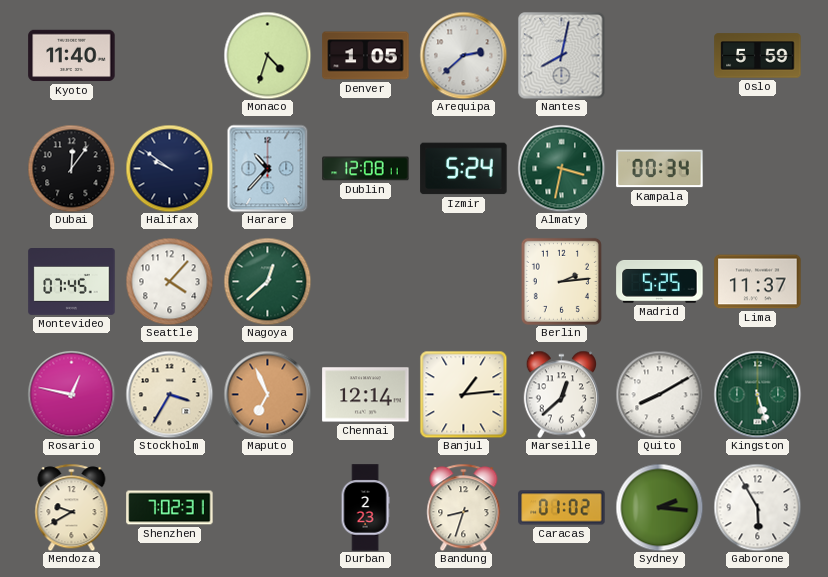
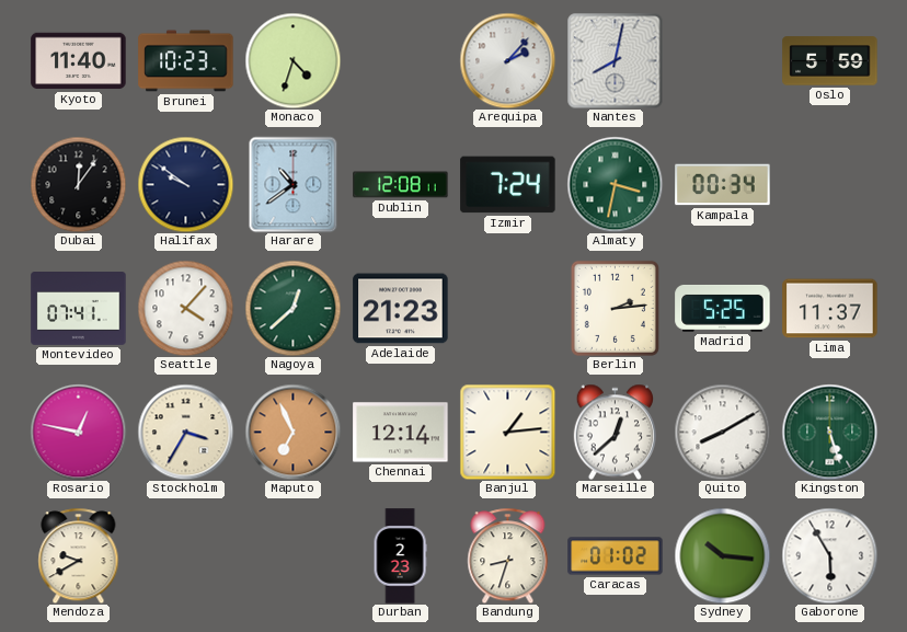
Brunei: none -> 10:23 (186, 61)
Denver: 1:05 -> none (366, 56)
Arequipa: 2:38 -> 2:07 (507, 60)
Harare: 10:37 -> 10:39 (294, 184)
Izmir: 5:24 -> 7:24 (508, 185)
Montevideo: 07:45 -> 07:41 (79, 309)
Adelaide: none -> 21:23 (401, 309)
Shenzhen: 7:02 -> none (170, 508)
Sydney: 2:16 -> 10:16 (722, 555)
